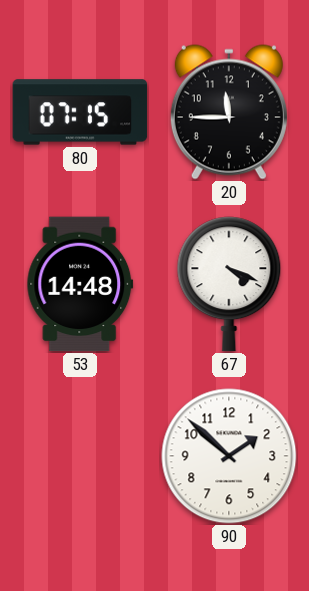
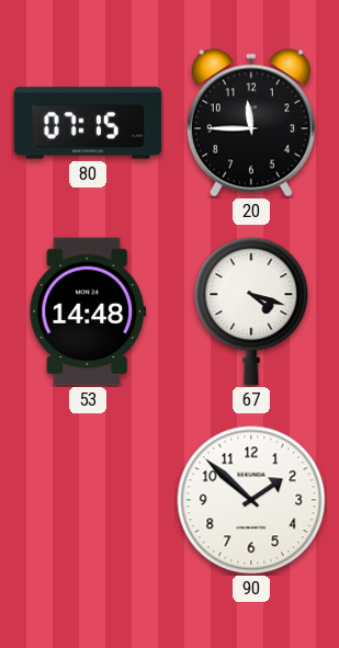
67: 4:19 -> 4:18 (251, 311)
